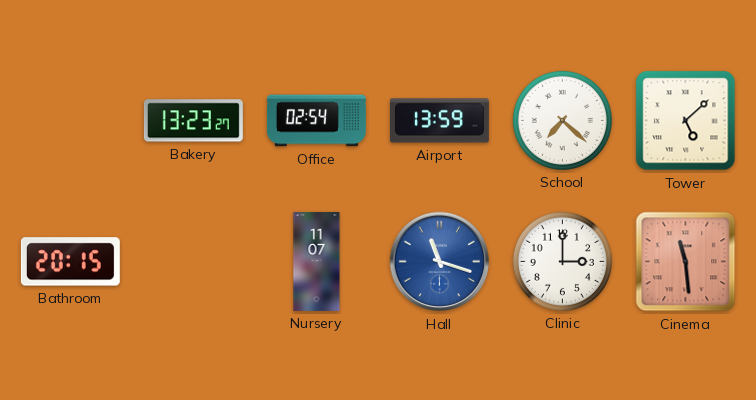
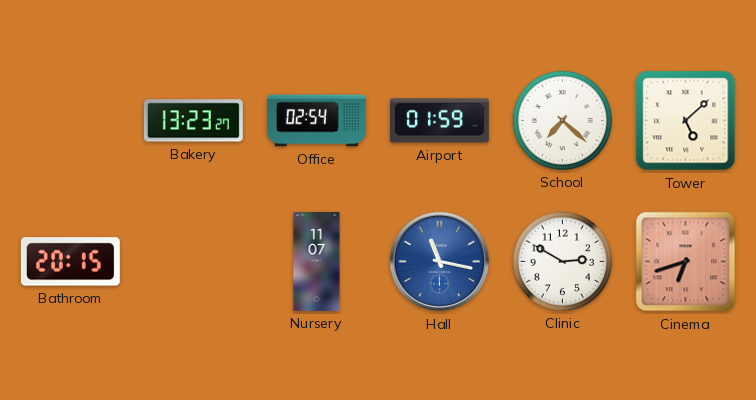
Airport: 13:59 -> 01:59 (439, 121)
Hall: 11:18 -> 11:17 (440, 262)
Clinic: 3:00 -> 2:50 (562, 261)
Cinema: 11:29 -> 6:42 (686, 262)
